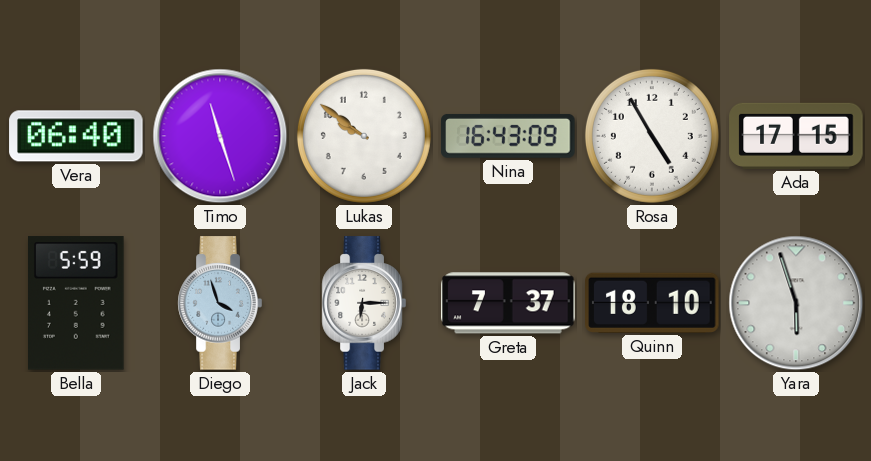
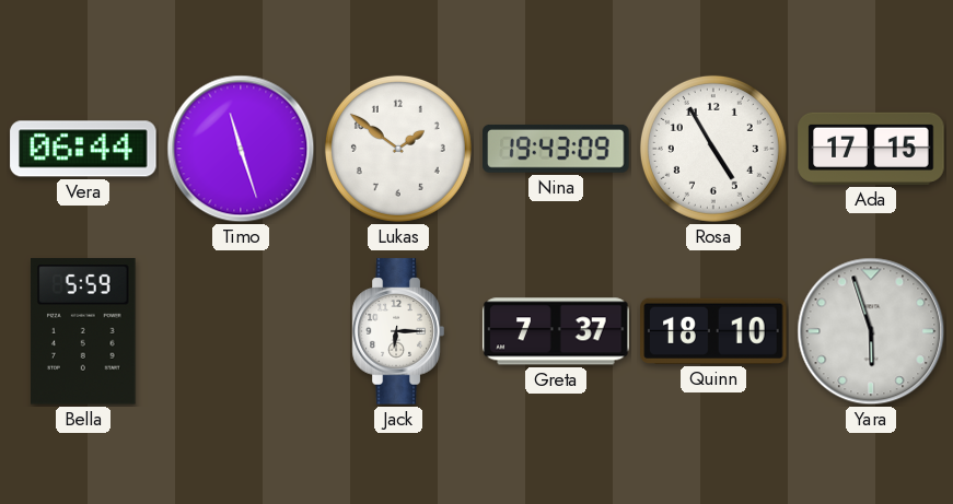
Vera: 06:40 -> 06:44 (83, 149)
Lukas: 9:51 -> 1:51 (398, 149)
Nina: 16:43 -> 19:43 (556, 149)
Diego: 3:57 -> none (220, 303)
